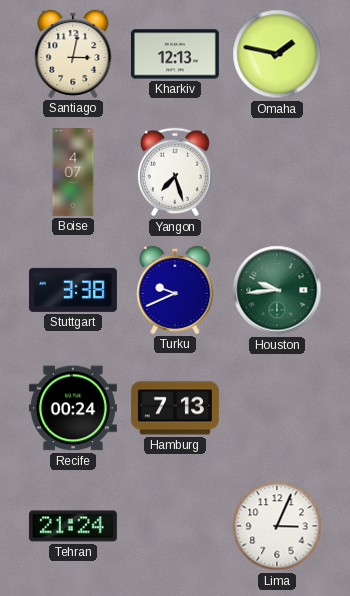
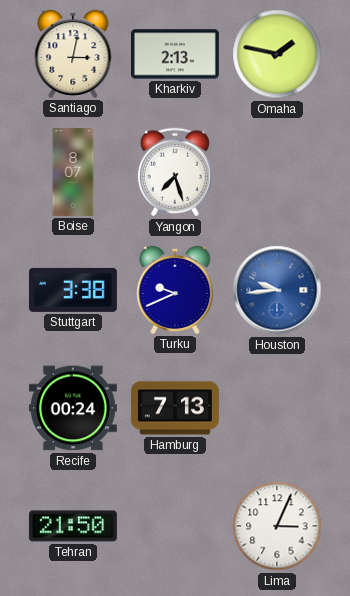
Kharkiv: 12:13 -> 2:13 (175, 54)
Boise: 4:07 -> 8:07 (73, 172)
Houston dial: green -> blue (277, 290)
Tehran: 21:24 -> 21:50 (73, 526)
